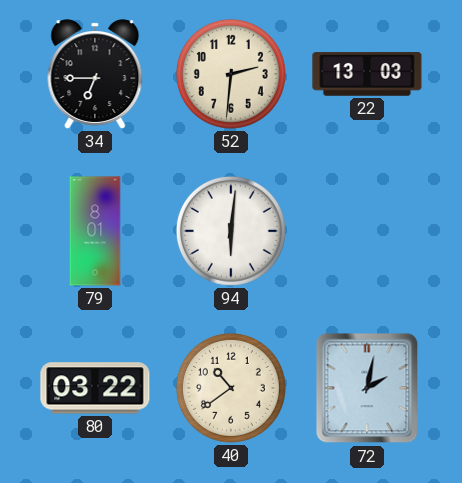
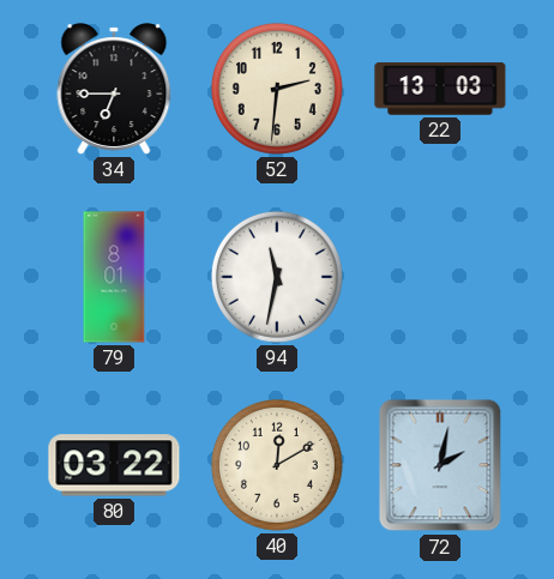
94: 6:01 -> 11:32 (277, 277)
40: 10:39 -> 12:10 (277, 465)
